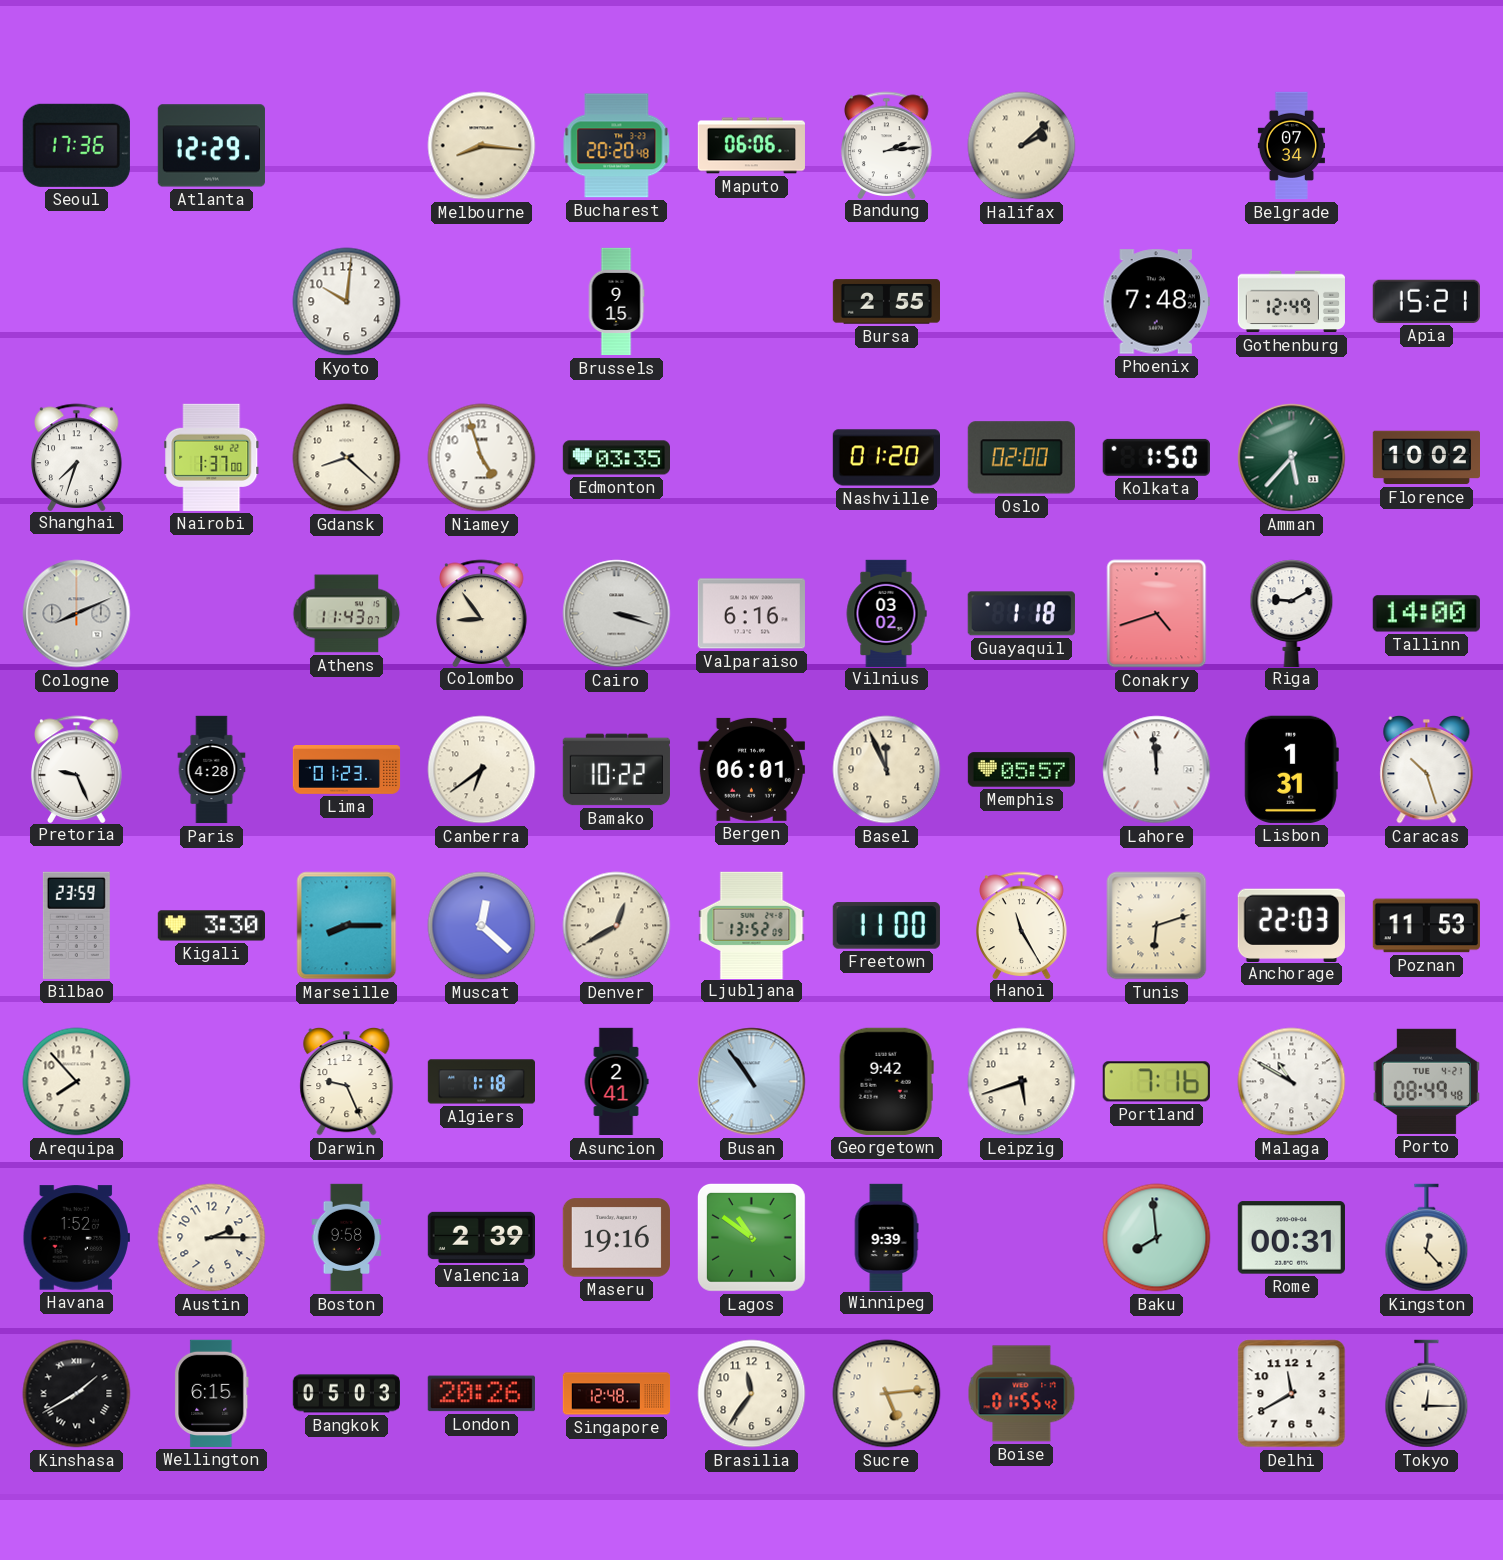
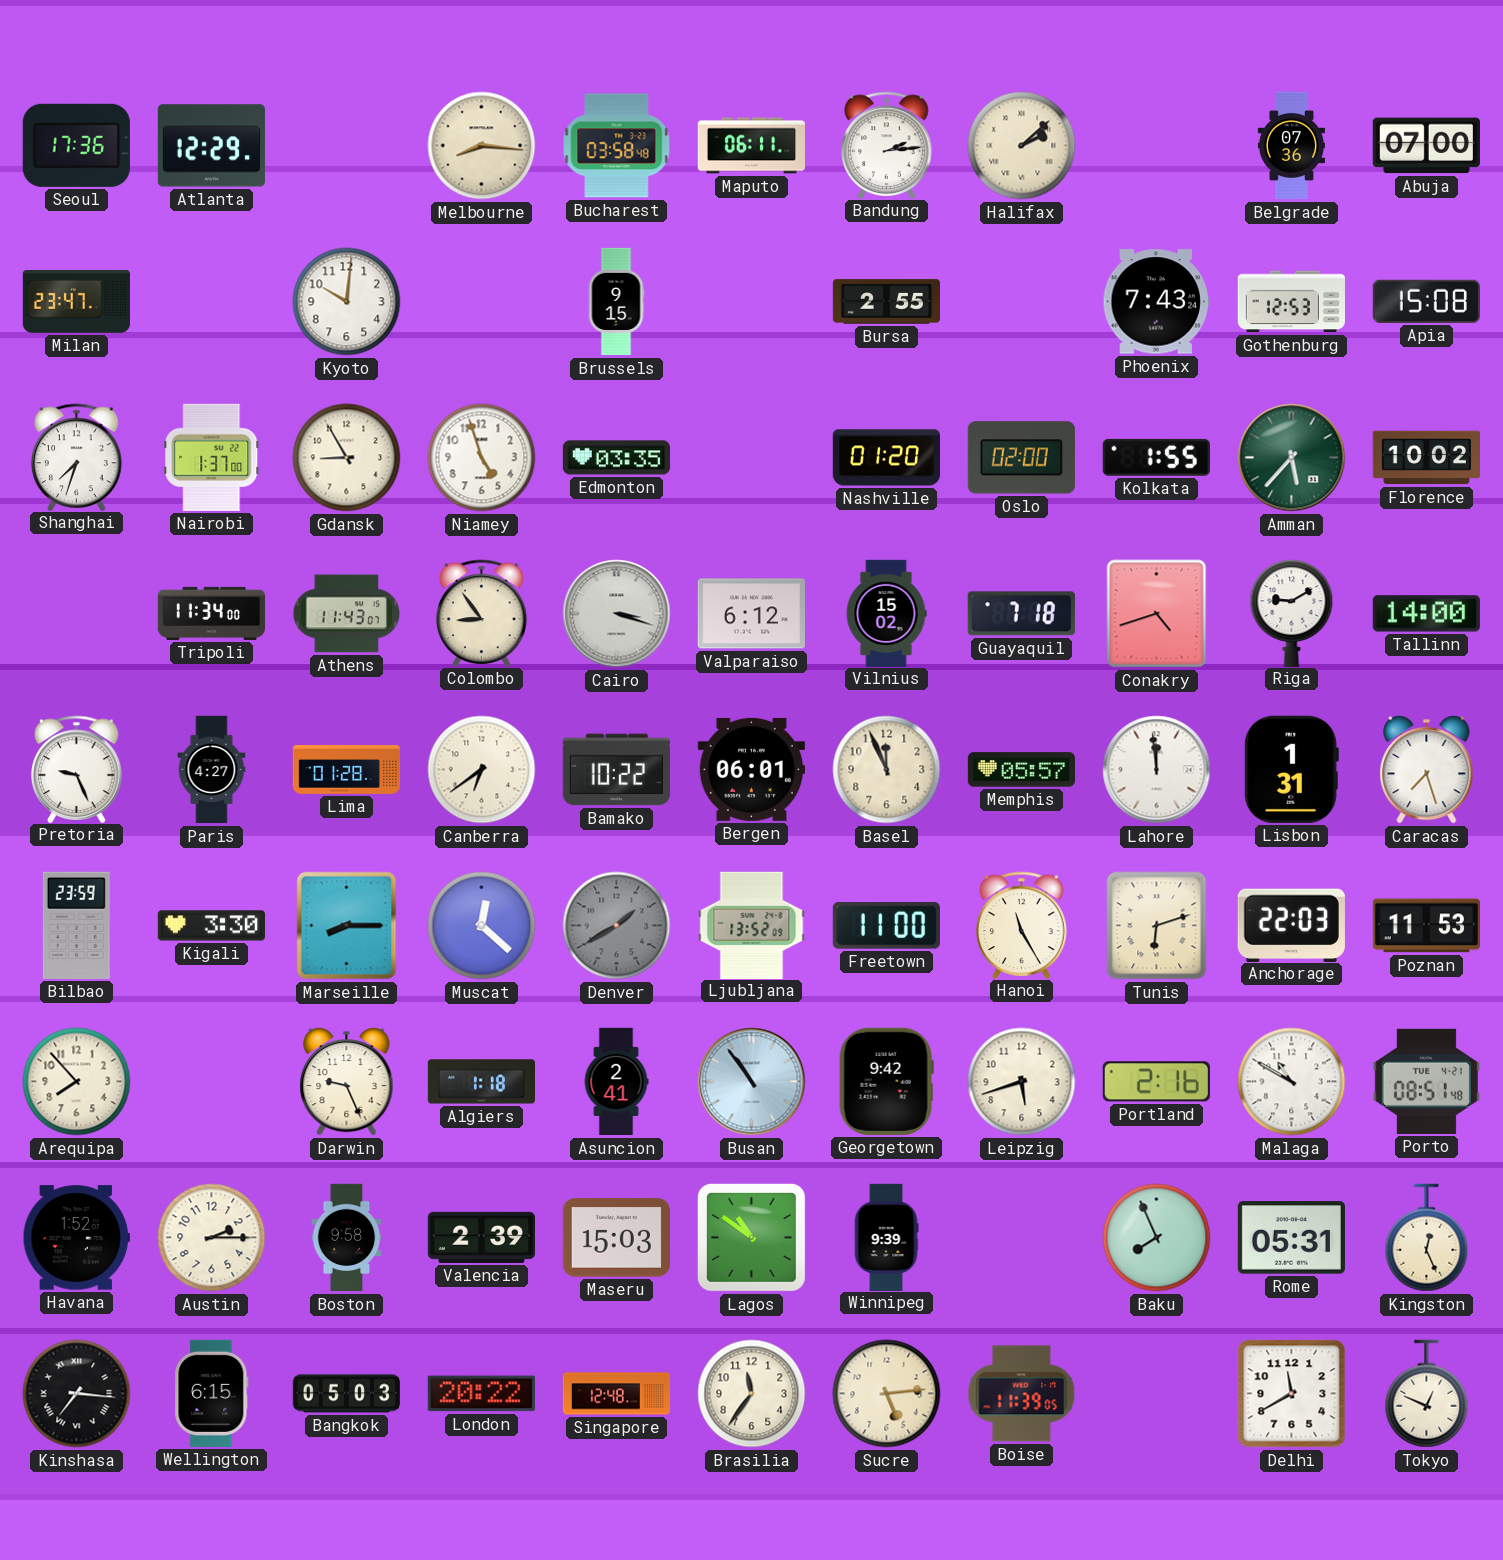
Bucharest: 20:20 -> 03:58 (617, 146)
Maputo: 06:06 -> 06:11 (751, 146)
Belgrade: 07:34 -> 07:36 (1291, 146)
Abuja: none -> 07:00 (1426, 146)
Milan: none -> 23:47 (76, 302)
Phoenix: 7:48 -> 7:43 (1156, 302)
Gothenburg: 12:49 -> 12:53 (1291, 302)
Apia: 15:21 -> 15:08 (1426, 301)
Gdansk: 8:22 -> 8:55 (347, 458)
Kolkata: 1:50 -> 1:55 (1156, 457)
Cologne: 8:11 -> none (77, 614)
Tripoli: none -> 11:34 (212, 613)
Valparaiso: 6:16 -> 6:12 (751, 614)
Vilnius: 03:02 -> 15:02 (886, 613)
Guayaquil: 1:18 -> 7:18 (1021, 614)
Paris: 4:28 -> 4:27 (212, 770)
Lima: 01:23 -> 01:28 (347, 770)
Caracas: 10:27 -> 7:27 (1427, 769)
Denver: 12:40 -> 1:40 (617, 926)
Denver dial: cream -> grey (617, 926)
Portland: 7:16 -> 2:16 (1156, 1082)
Porto: 08:49 -> 08:51 (1426, 1081)
Maseru: 19:16 -> 15:03 (616, 1238)
Baku: 7:59 -> 7:56 (1157, 1238)
Rome: 00:31 -> 05:31 (1291, 1238)
Kingston: 12:23 -> 12:26 (1427, 1238)
Kinshasa: 1:40 -> 7:16 (77, 1394)
London: 20:26 -> 20:22 (481, 1394)
Boise: 01:55 -> 11:39 (1022, 1394)
Tokyo: 12:15 -> 12:49 (1427, 1394)
